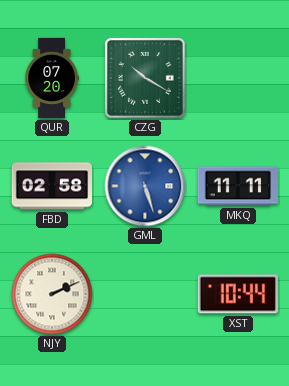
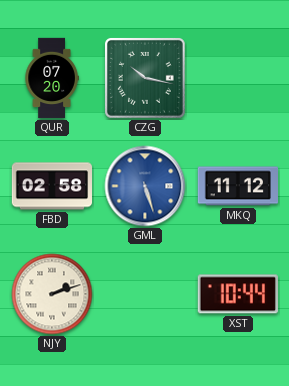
CZG: 10:20 -> 10:17 (145, 78)
MKQ: 11:11 -> 11:12 (237, 186)
NJY: 2:11 -> 2:12 (52, 294)
